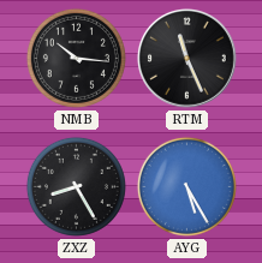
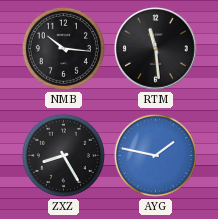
RTM: 11:26 -> 11:29 (155, 48)
AYG: 5:25 -> 1:47 (155, 155)
